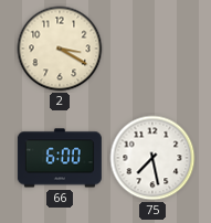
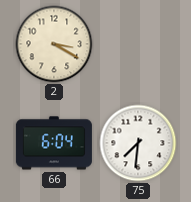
66: 6:00 -> 6:04 (54, 143)
75: 7:28 -> 7:31 (138, 143)
